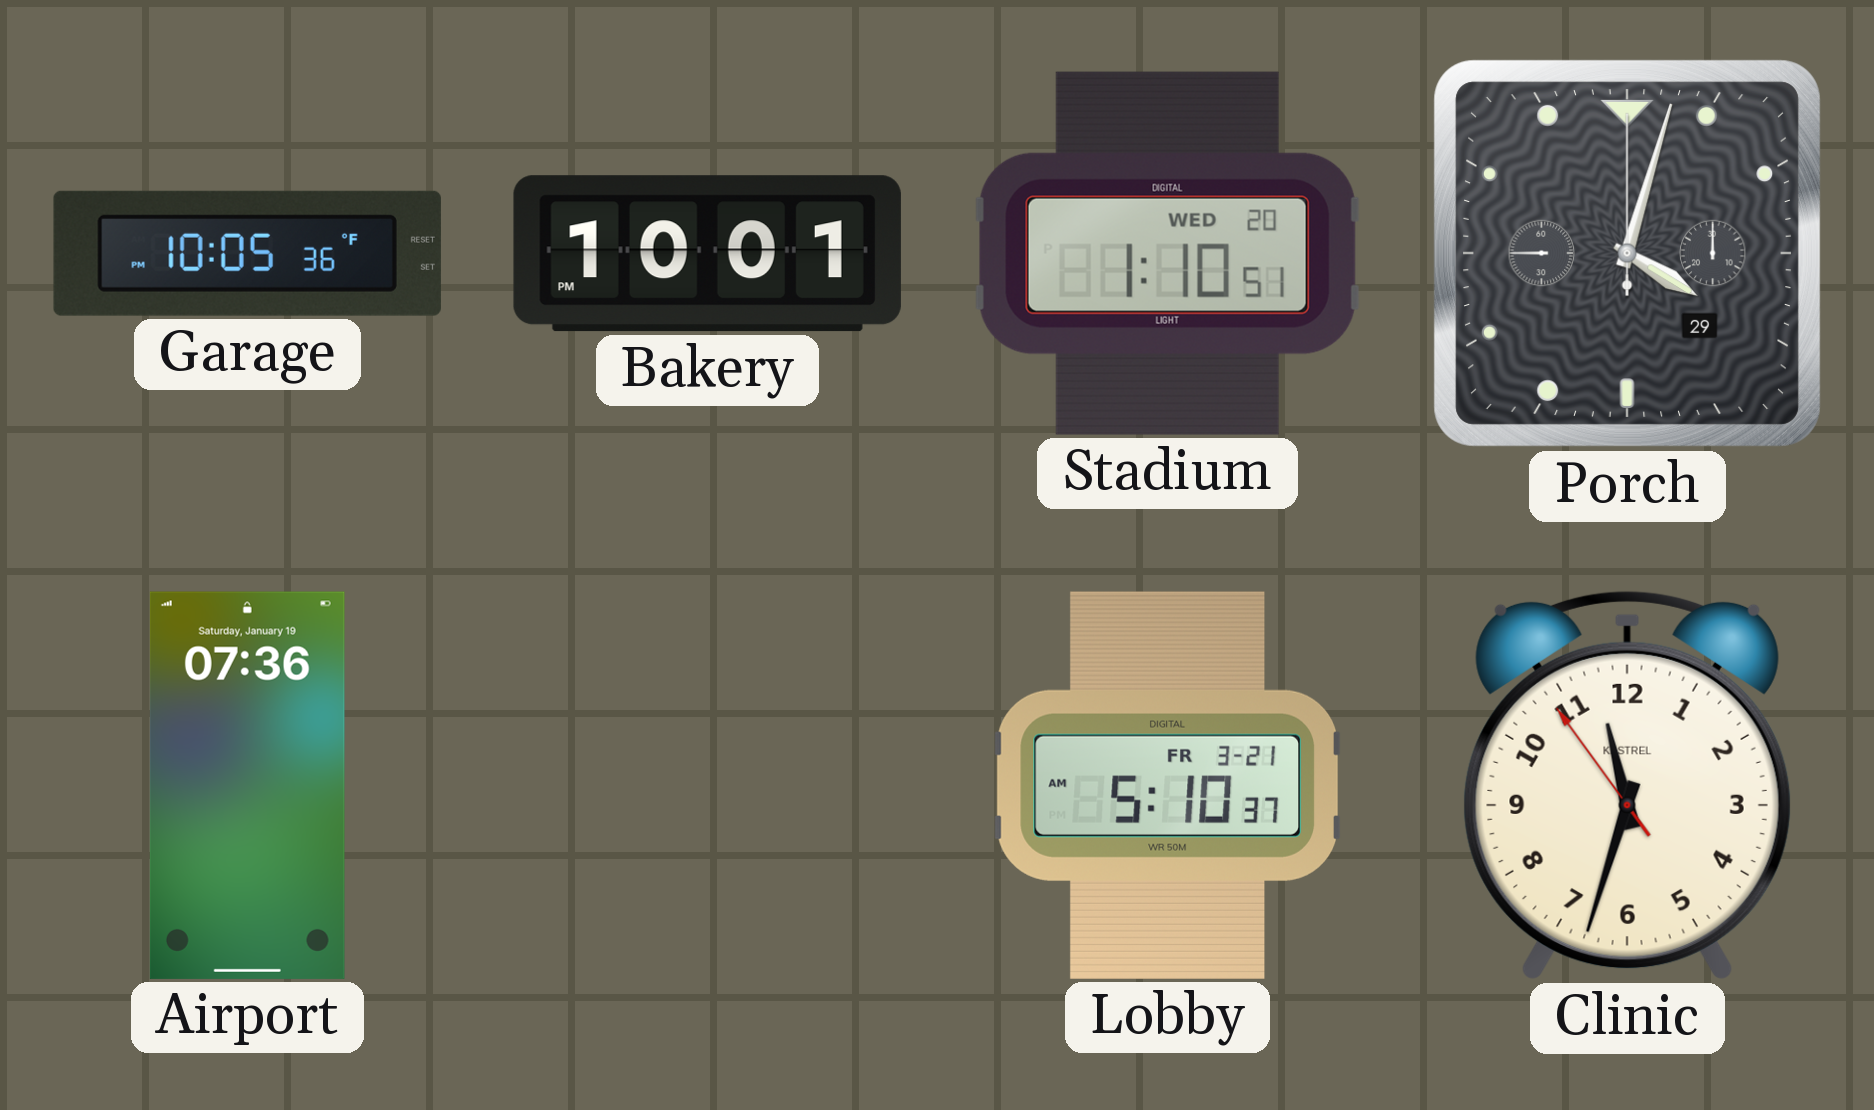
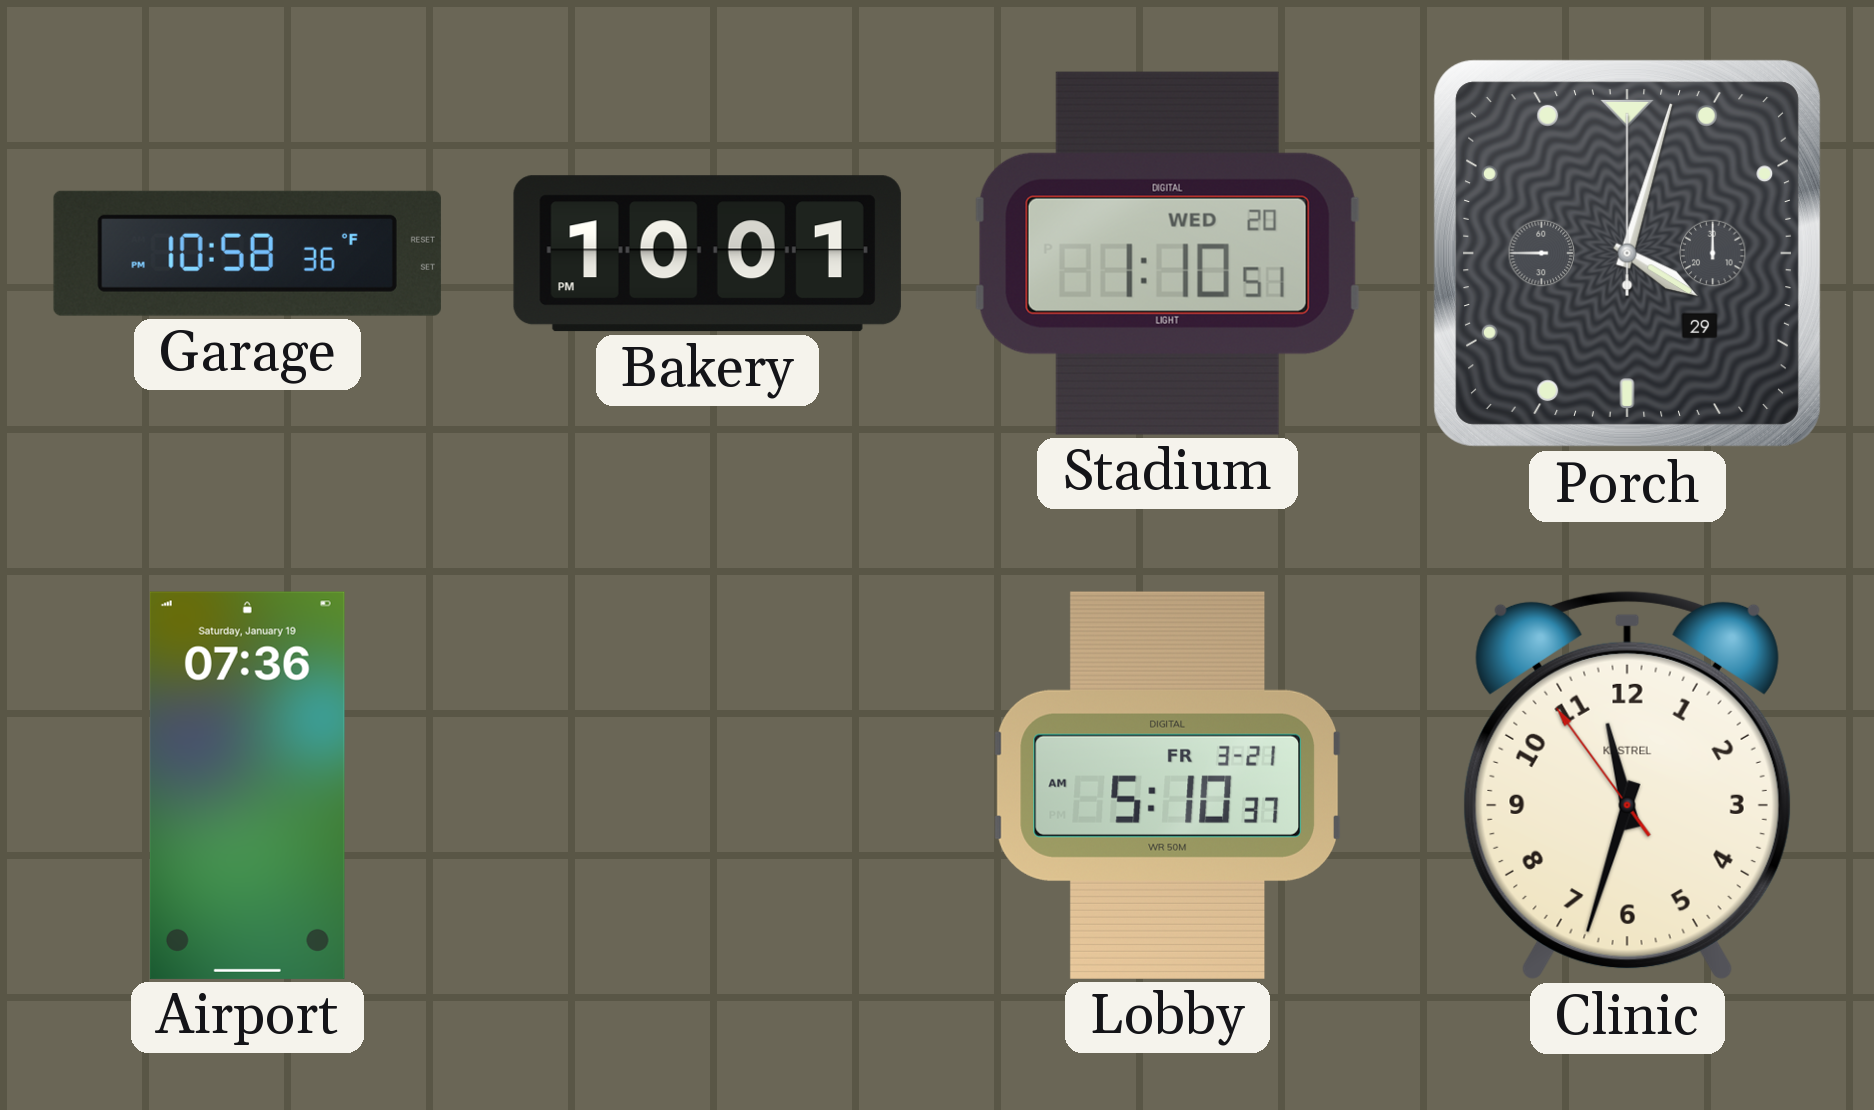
Garage: 10:05 -> 10:58 (247, 253)
